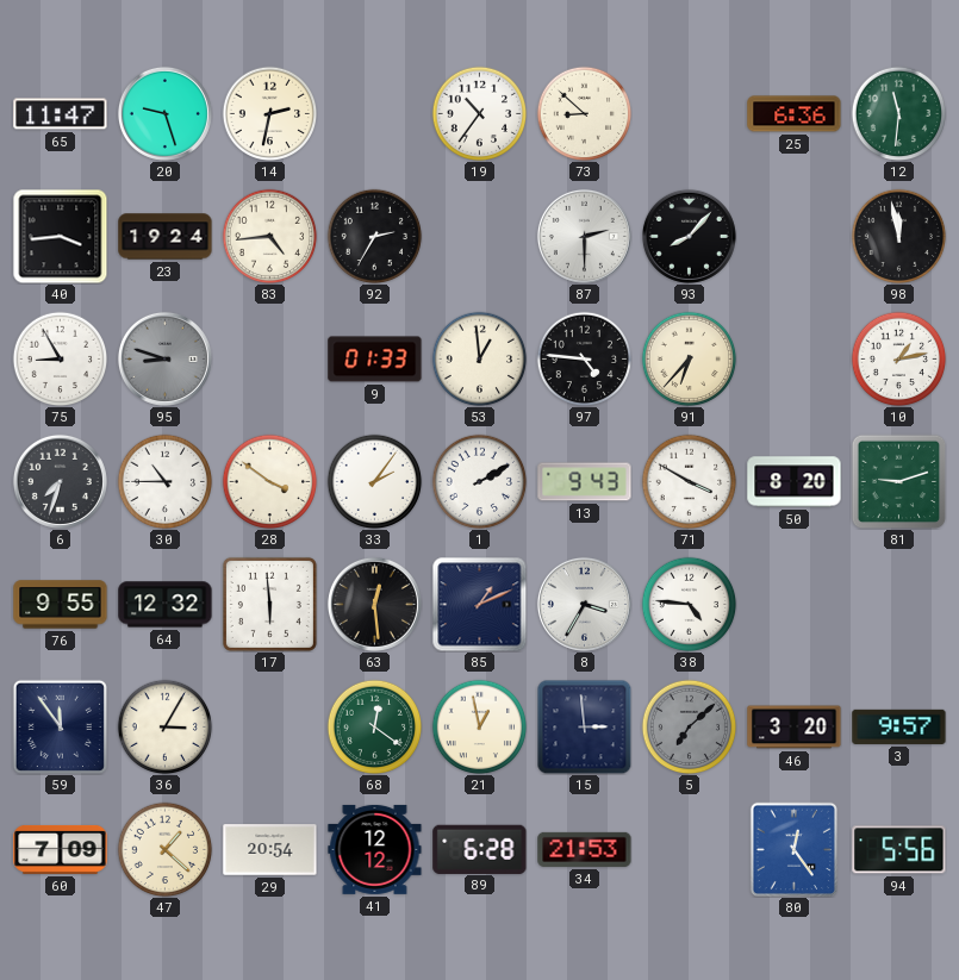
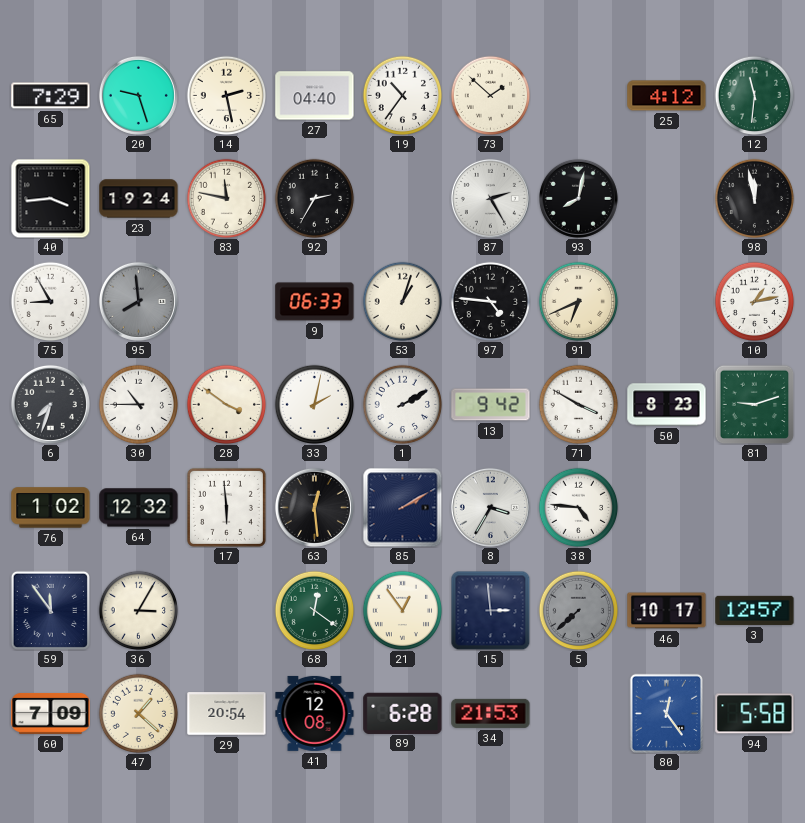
65: 11:47 -> 7:29 (51, 96)
14: 2:32 -> 2:28 (226, 95)
27: none -> 04:40 (315, 96)
73: 8:52 -> 1:52 (490, 95)
25: 6:36 -> 4:12 (667, 96)
83: 4:44 -> 11:47 (226, 198)
87: 2:30 -> 2:25 (490, 198)
93: 8:07 -> 8:02 (578, 198)
95: 8:48 -> 7:59 (138, 301)
9: 01:33 -> 06:33 (315, 302)
53: 12:59 -> 1:03 (402, 301)
91: 6:37 -> 6:41 (578, 301)
33: 2:06 -> 2:02 (314, 404)
13: 9:43 -> 9:42 (491, 405)
50: 8:20 -> 8:23 (667, 405)
76: 9:55 -> 1:02 (51, 508)
85: 1:11 -> 2:10 (402, 507)
21: 12:58 -> 12:54 (402, 610)
5: 7:08 -> 7:38 (578, 610)
46: 3:20 -> 10:17 (667, 611)
3: 9:57 -> 12:57 (755, 610)
41: 12:12 -> 12:08 (315, 713)
94: 5:56 -> 5:58 (755, 714)
